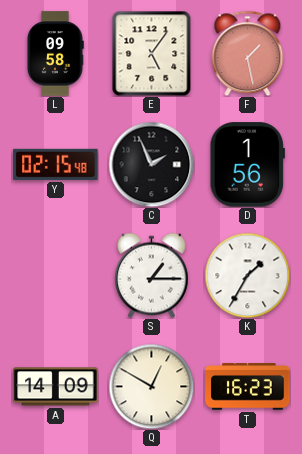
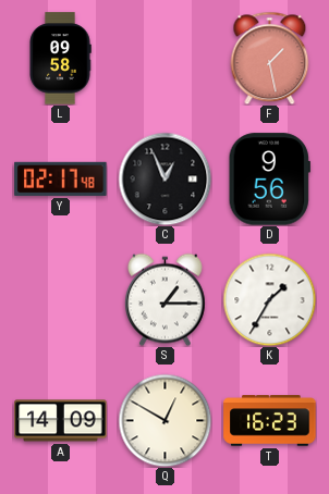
E: 5:06 -> none (152, 53)
Y: 02:15 -> 02:17 (61, 178)
C: 1:56 -> 12:56 (164, 178)
D: 1:56 -> 9:56 (269, 180)
